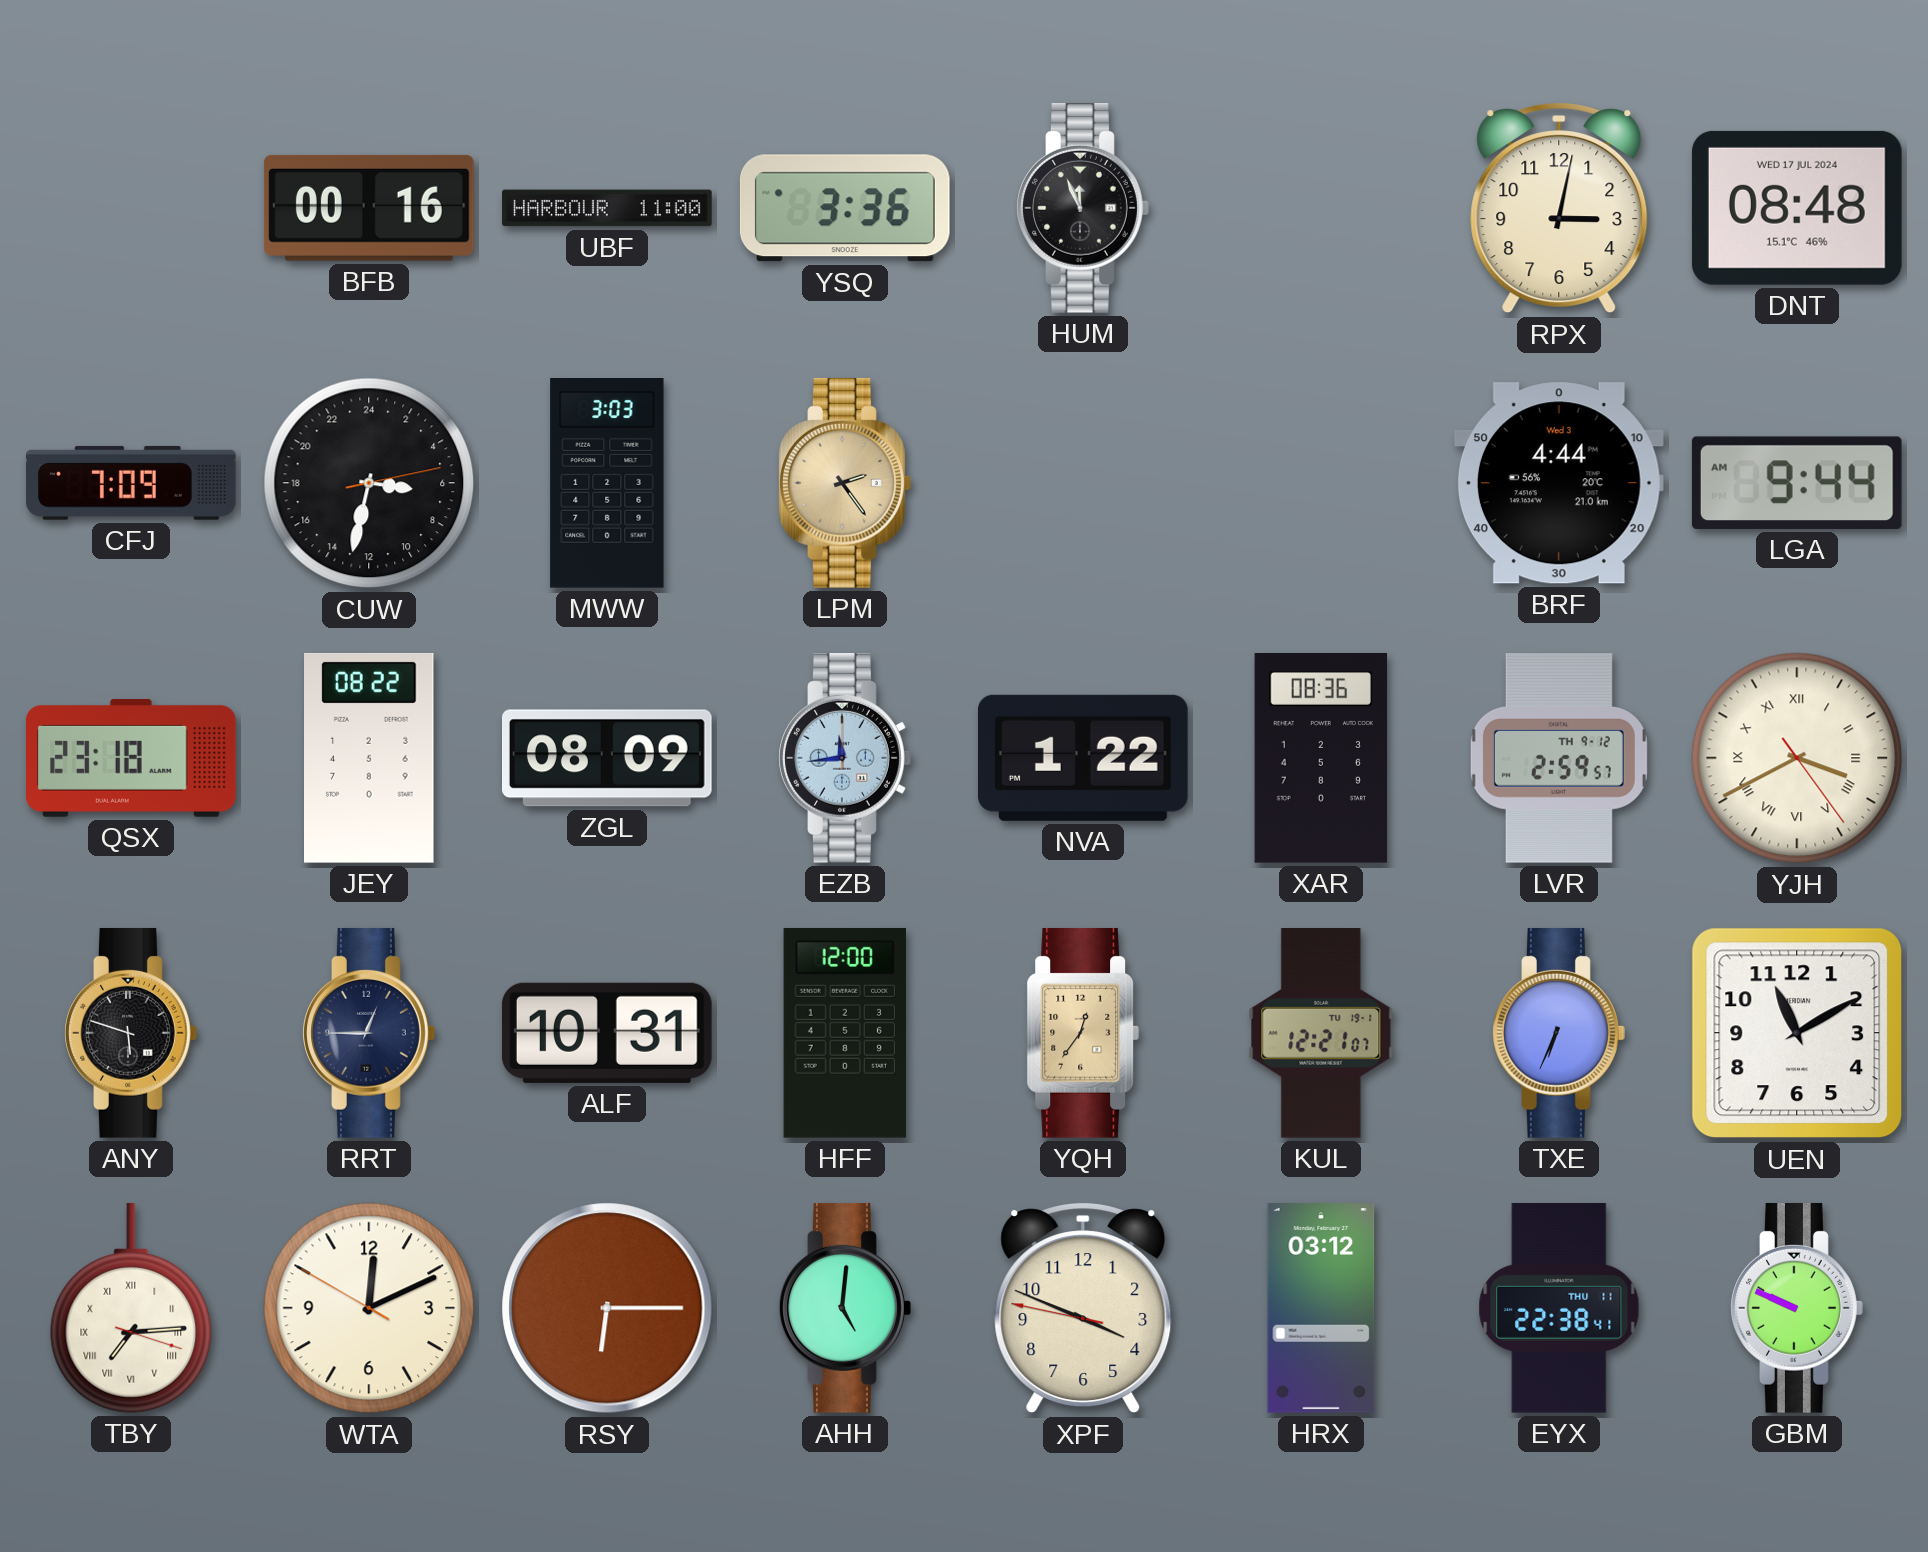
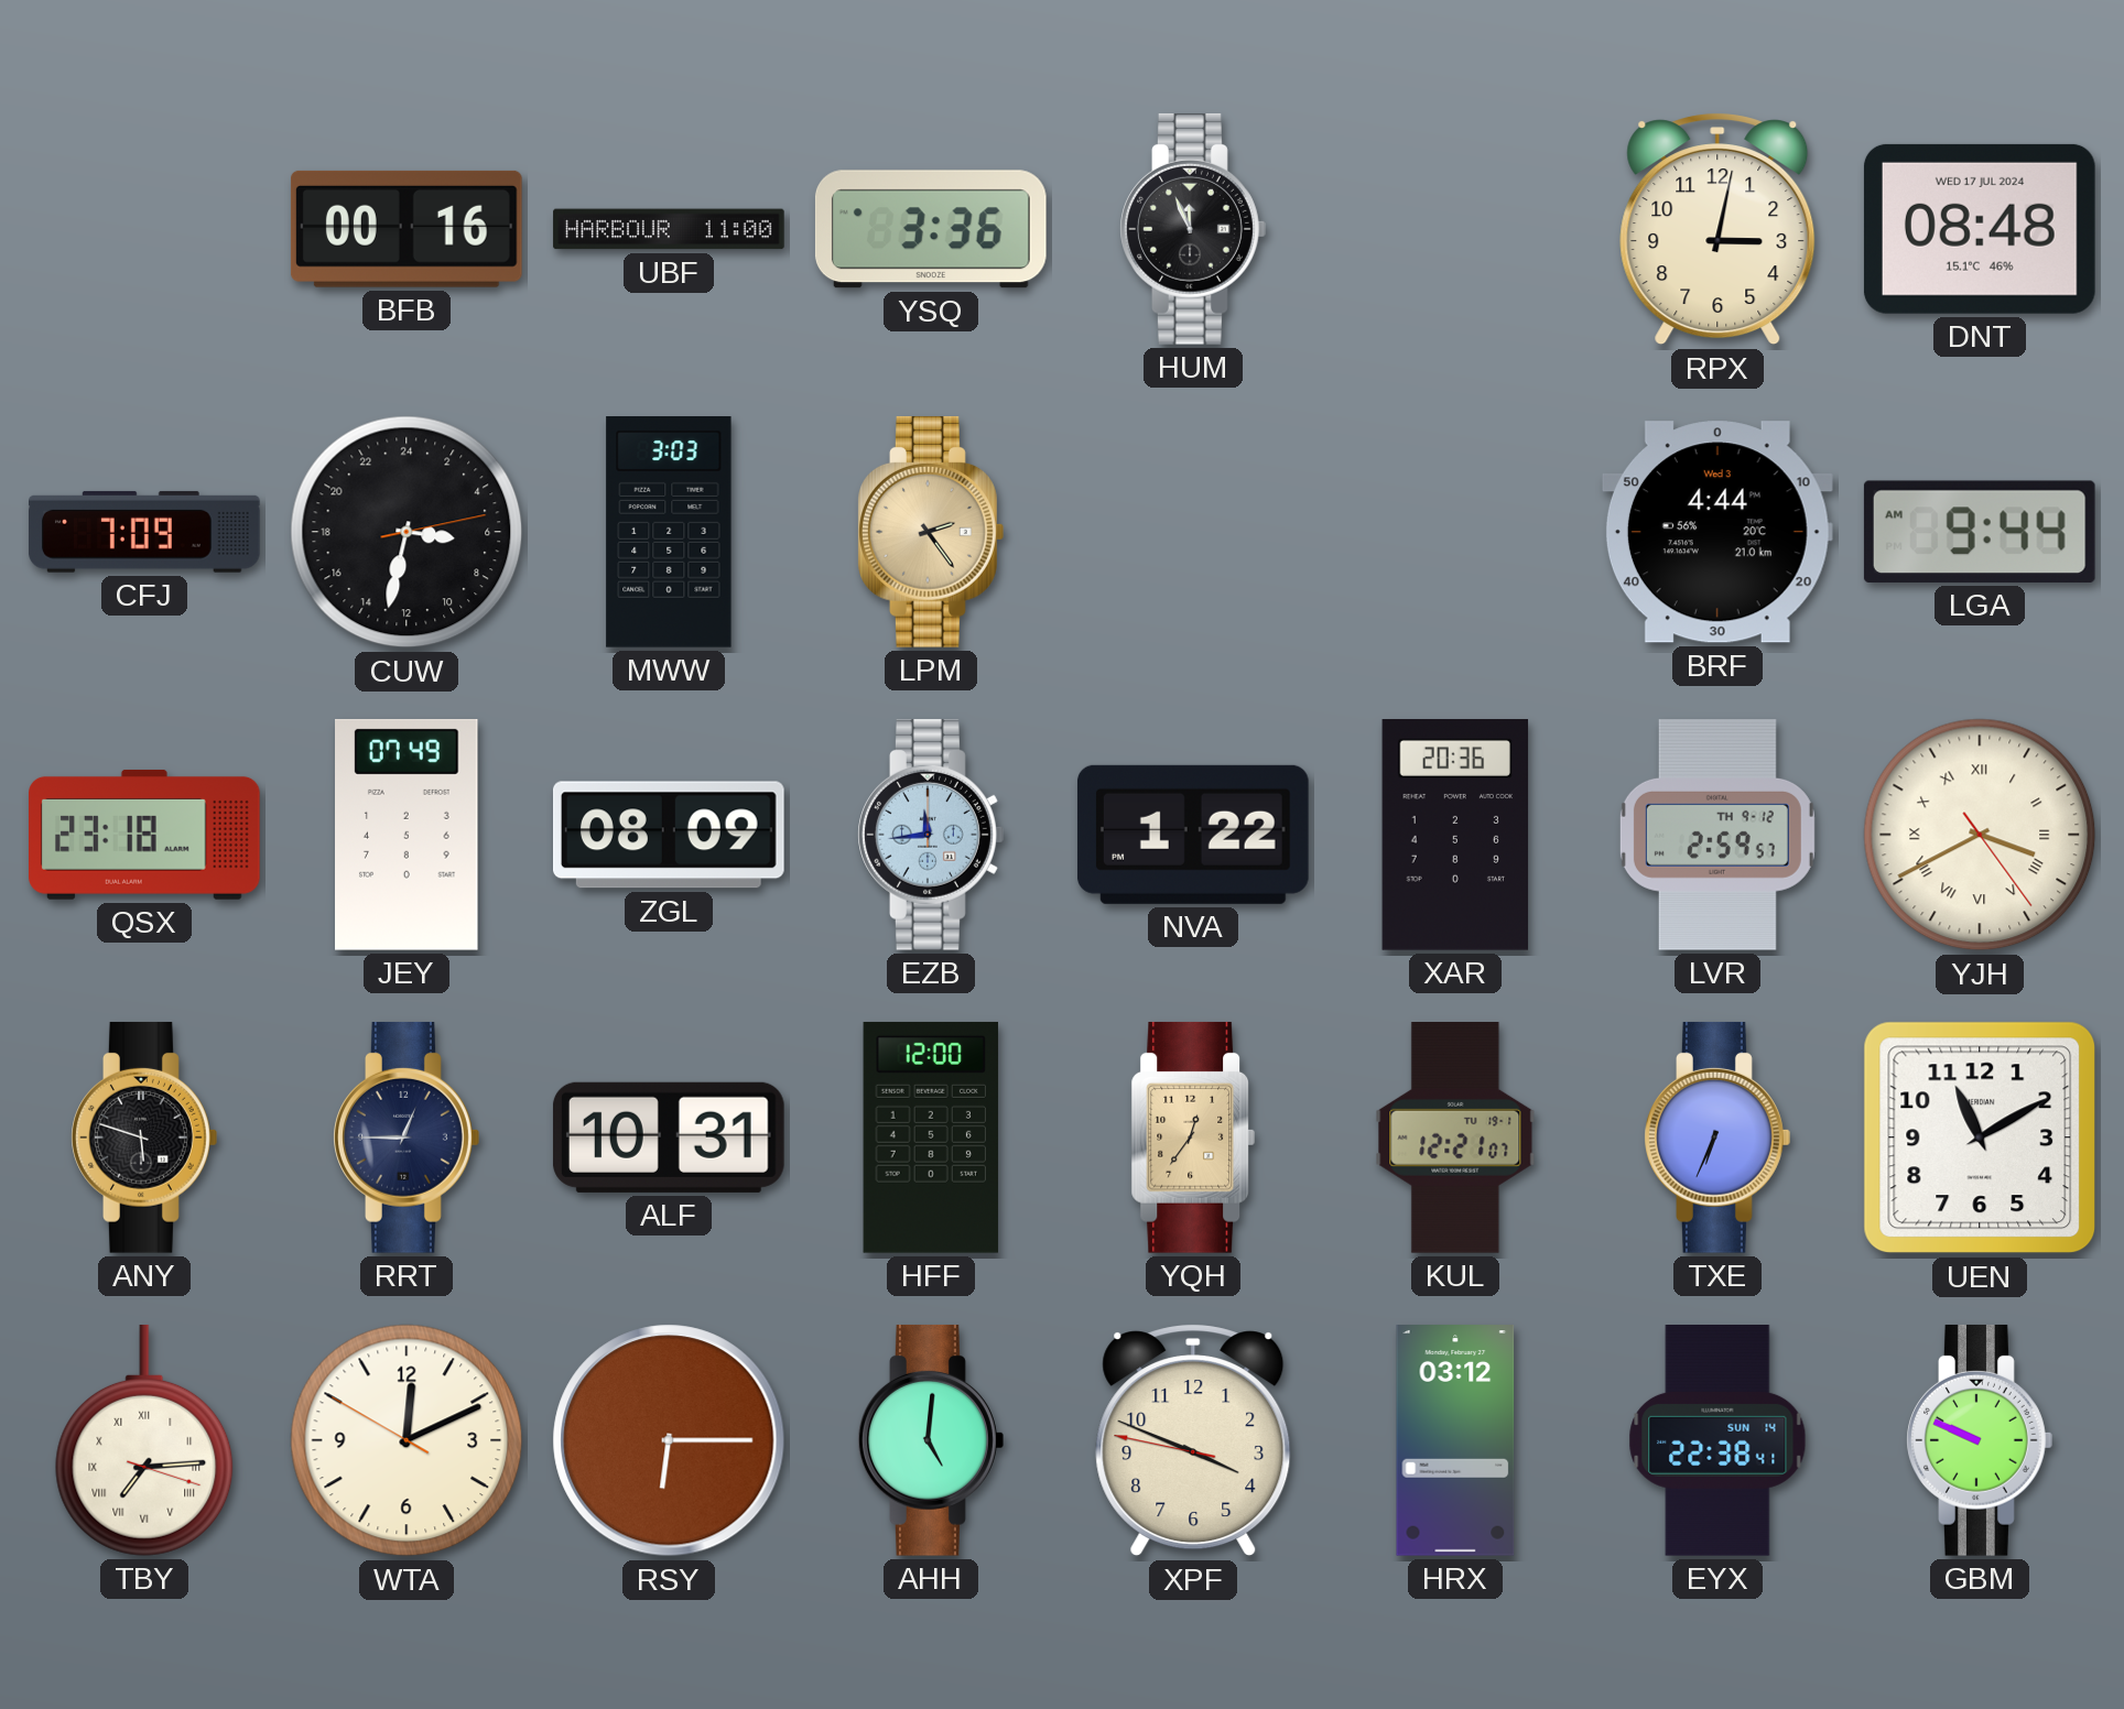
JEY: 08:22 -> 07:49 (407, 835)
XAR: 08:36 -> 20:36 (1455, 836)
EYX date: THU 11 -> SUN 14 (1717, 1441)
